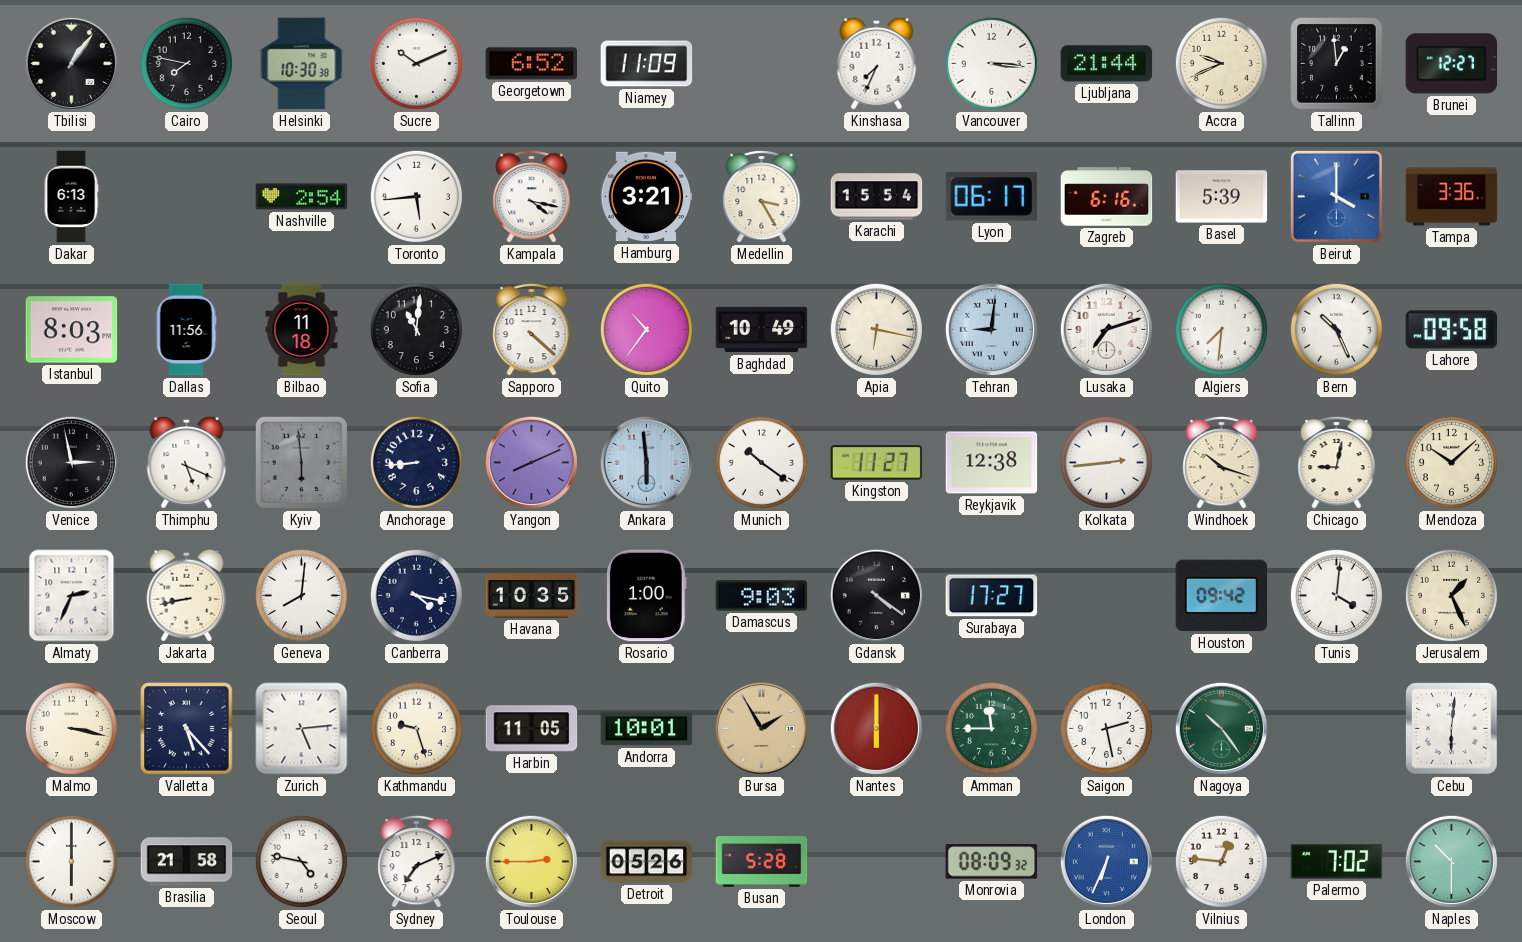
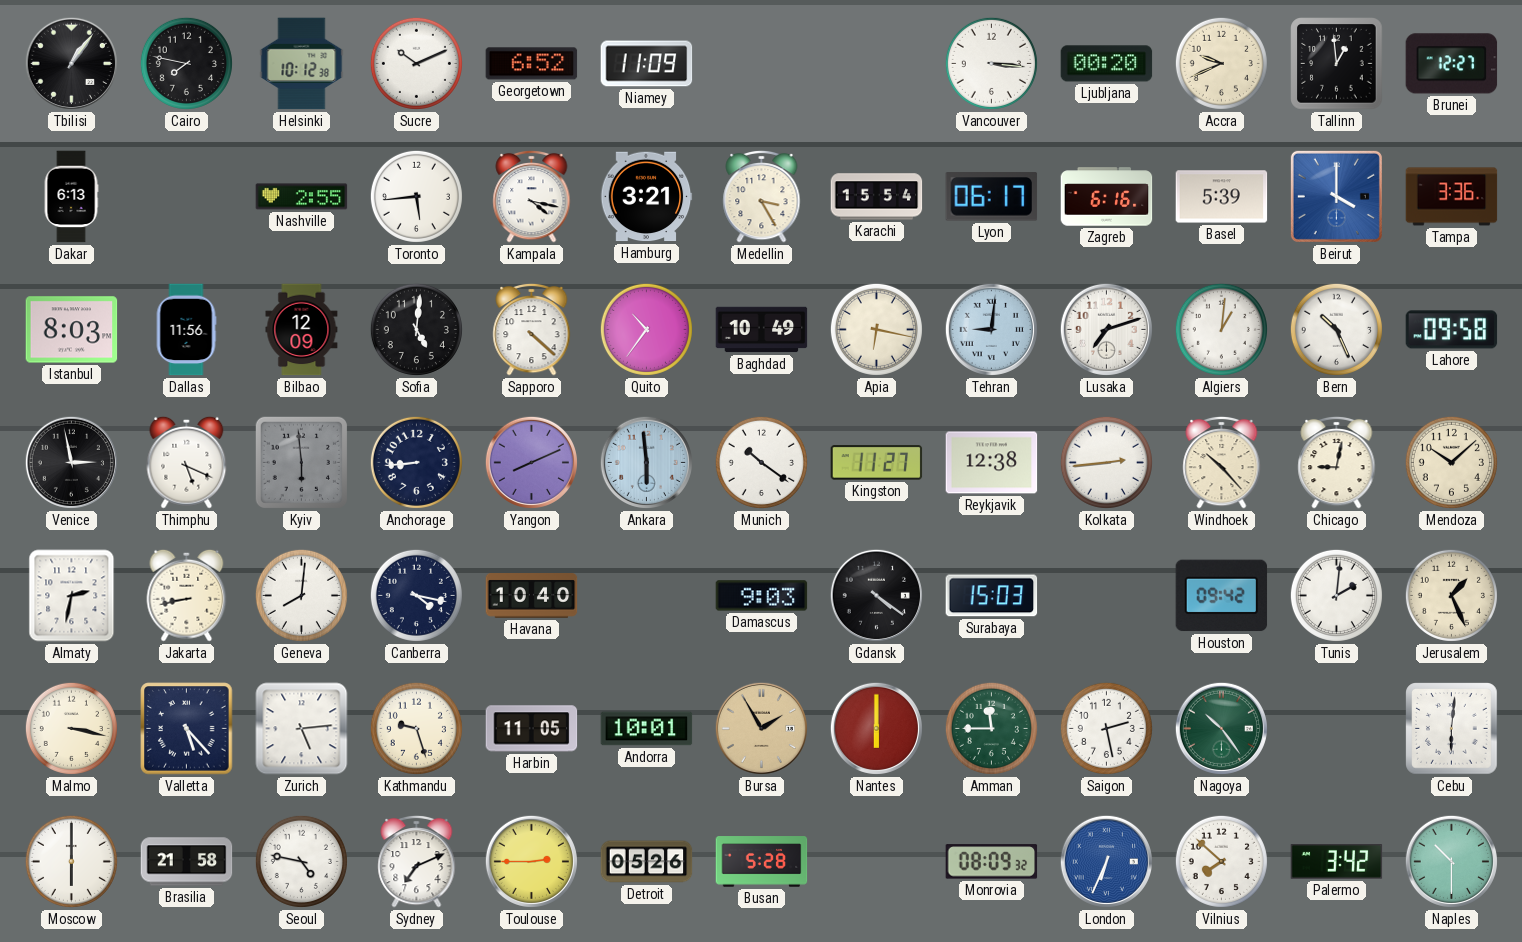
Helsinki: 10:30 -> 10:12 (302, 64)
Kinshasa: 7:34 -> none (877, 63)
Ljubljana: 21:44 -> 00:20 (1107, 64)
Nashville: 2:54 -> 2:55 (302, 197)
Bilbao: 11:18 -> 12:09 (302, 330)
Sofia: 11:01 -> 5:01 (416, 329)
Algiers: 7:31 -> 1:01 (1221, 329)
Windhoek: 10:18 -> 10:23 (1222, 462)
Almaty: 2:34 -> 2:32 (72, 596)
Havana: 10:35 -> 10:40 (532, 596)
Rosario: 1:00 -> none (647, 596)
Surabaya: 17:27 -> 15:03 (992, 596)
Tunis: 4:01 -> 2:01 (1336, 595)
Vilnius: 12:46 -> 7:52 (1221, 861)
Palermo: 7:02 -> 3:42 (1337, 862)
